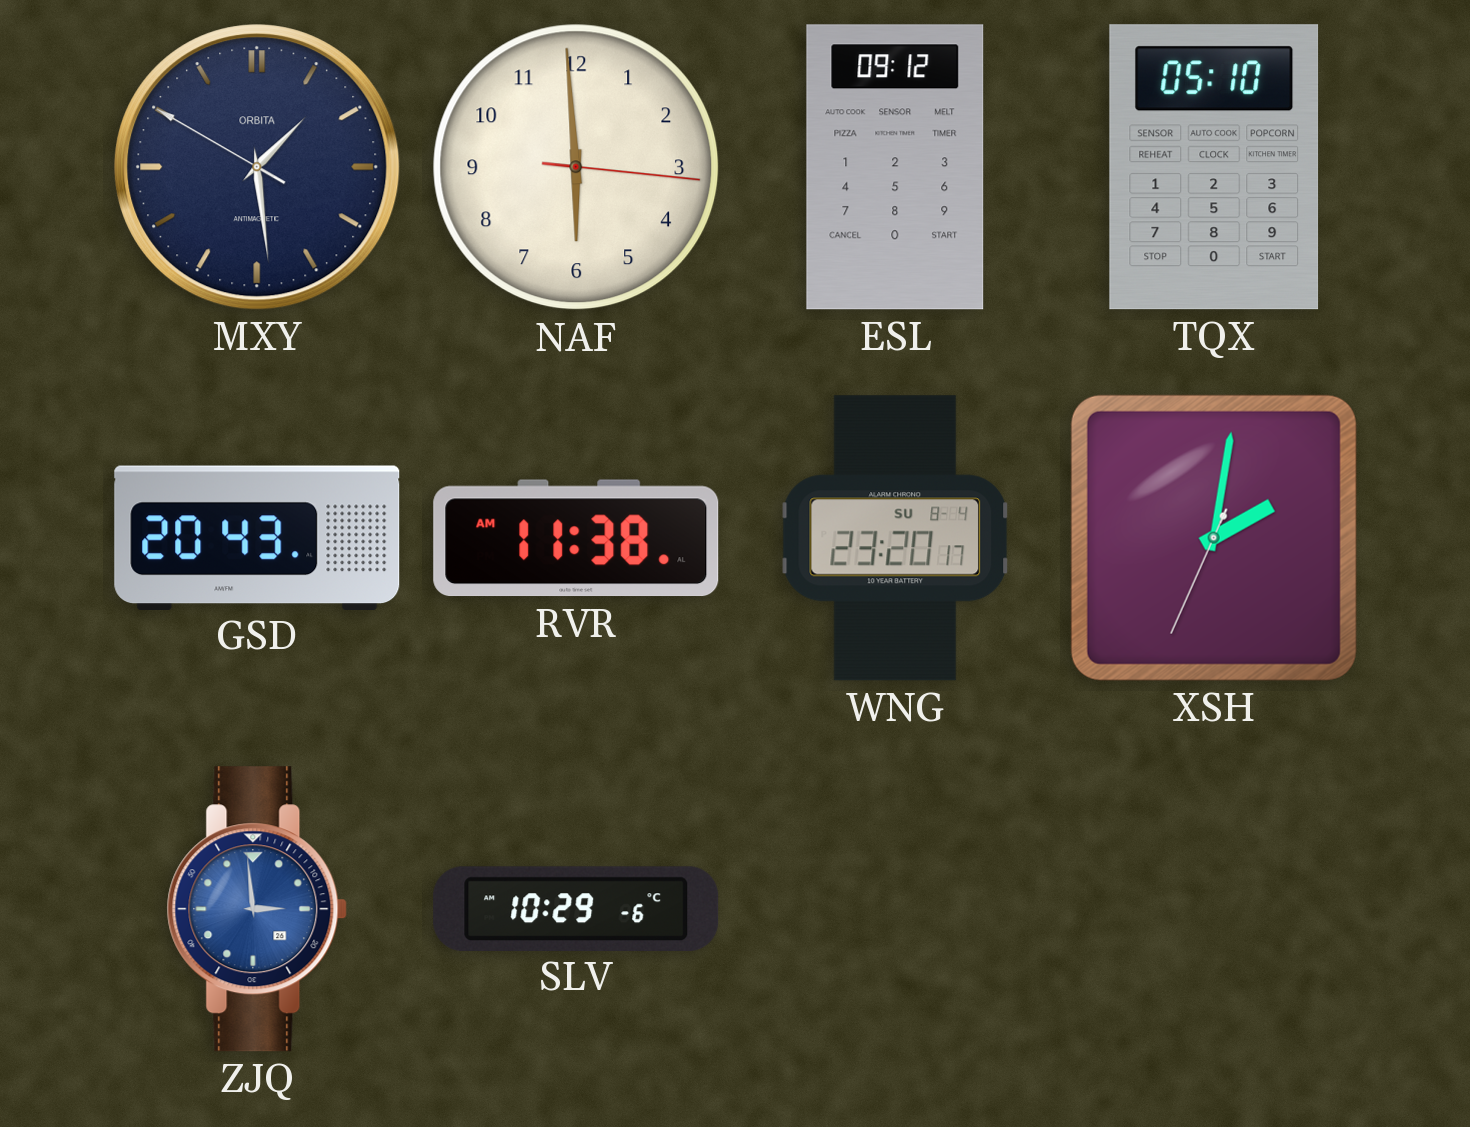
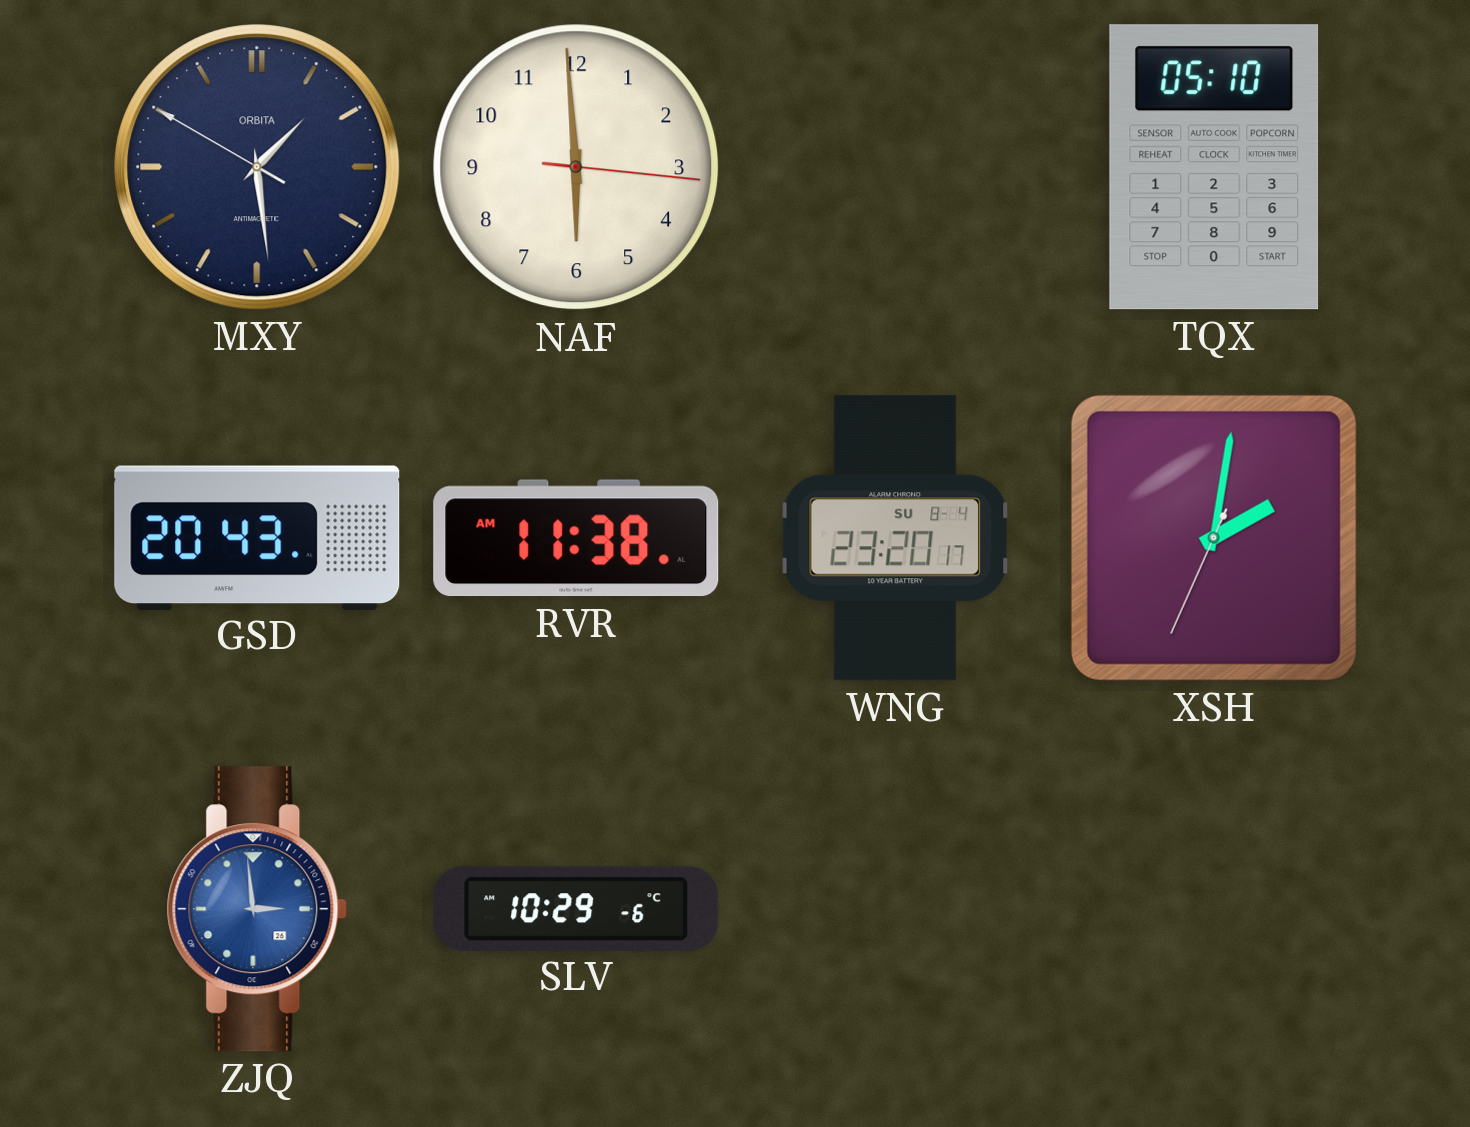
ESL: 09:12 -> none (895, 167)
